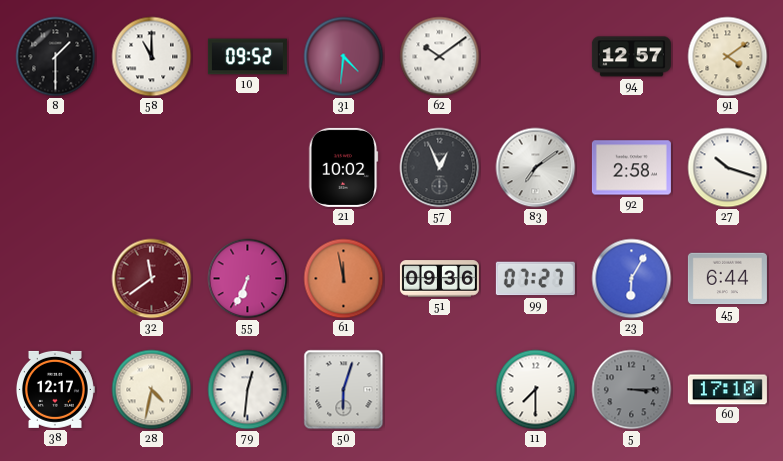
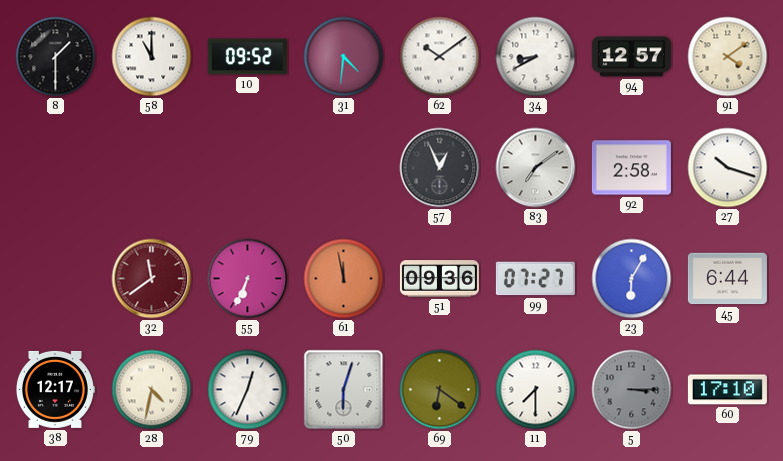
34: none -> 8:40 (536, 57)
21: 10:02 -> none (343, 167)
79: 12:31 -> 12:34 (248, 390)
69: none -> 6:21 (440, 390)
